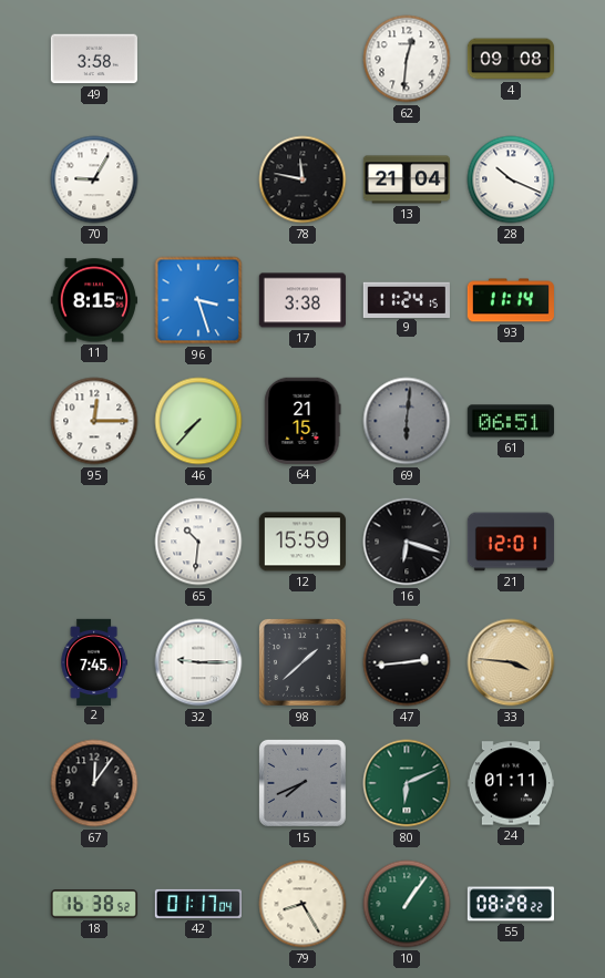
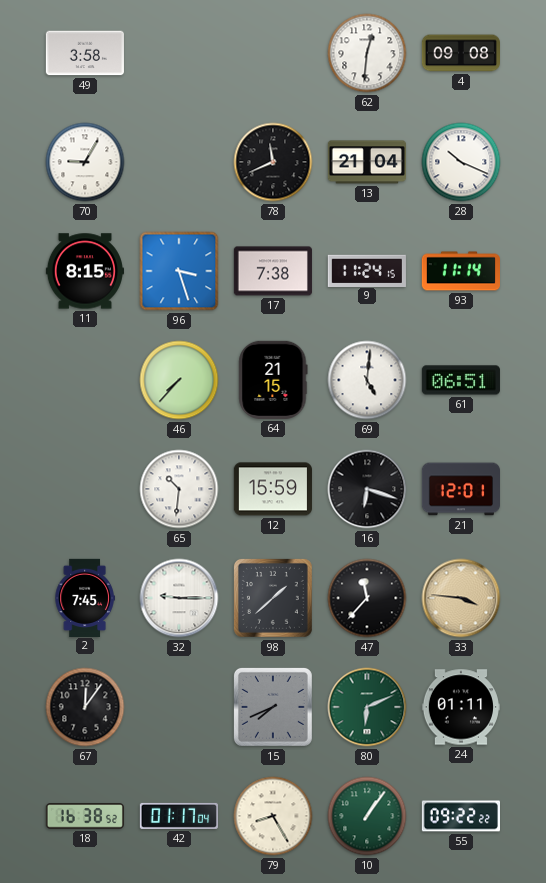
78: 11:47 -> 11:41 (273, 162)
17: 3:38 -> 7:38 (273, 271)
95: 12:15 -> none (94, 421)
69: 6:01 -> 5:01 (367, 380)
69 dial: grey -> white (367, 380)
47: 2:44 -> 11:37 (367, 598)
55: 08:28 -> 09:22 (460, 816)
